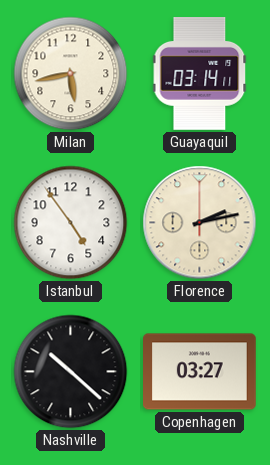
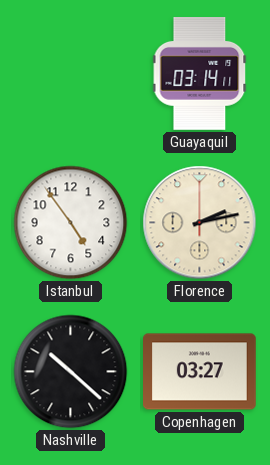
Milan: 5:43 -> none (71, 74)
